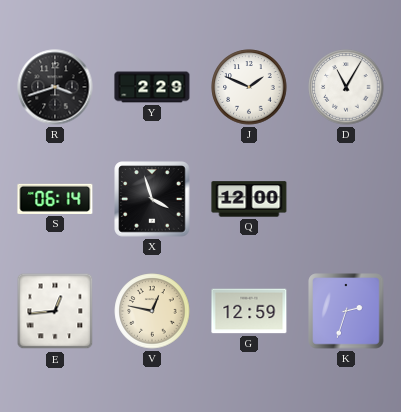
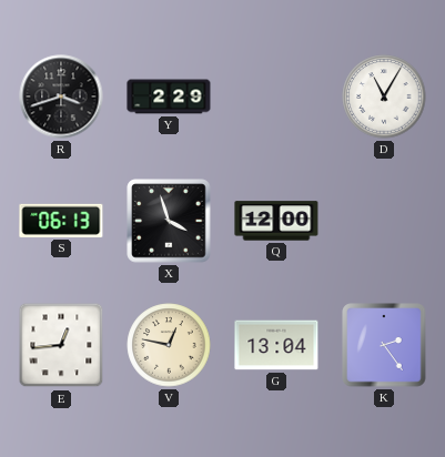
J: 1:49 -> none (249, 87)
S: 06:14 -> 06:13 (61, 221)
G: 12:59 -> 13:04 (276, 345)
K: 2:33 -> 2:24 (384, 345)
